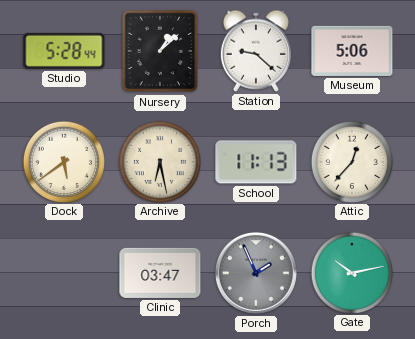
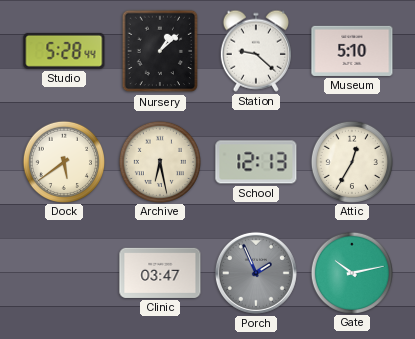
Museum: 5:06 -> 5:10 (352, 51)
School: 11:13 -> 12:13 (256, 162)
Attic: 12:37 -> 12:35 (351, 161)
